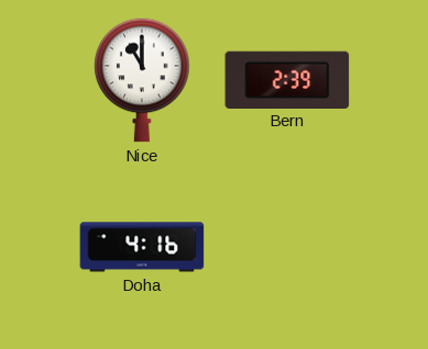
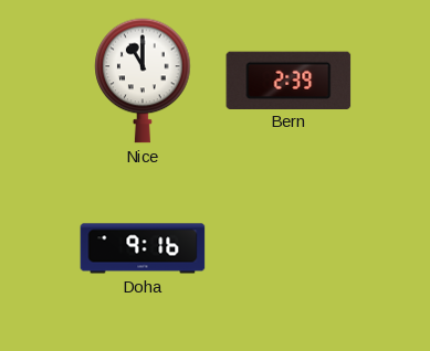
Doha: 4:16 -> 9:16 (143, 248)
